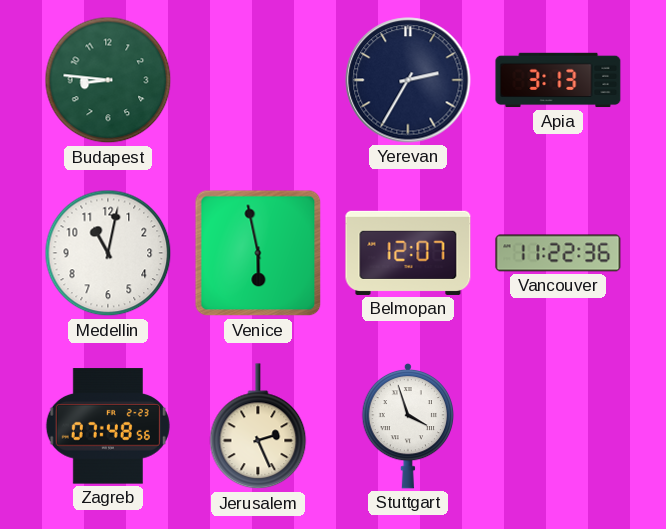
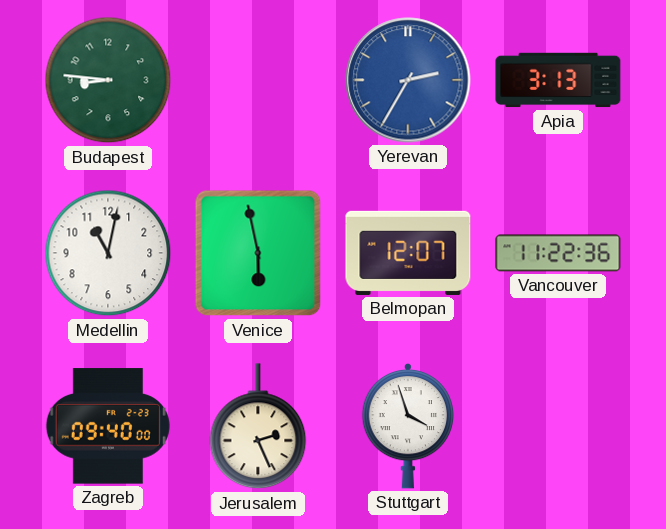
Yerevan dial: navy -> blue (408, 80)
Zagreb: 07:48 -> 09:40 (108, 426)
